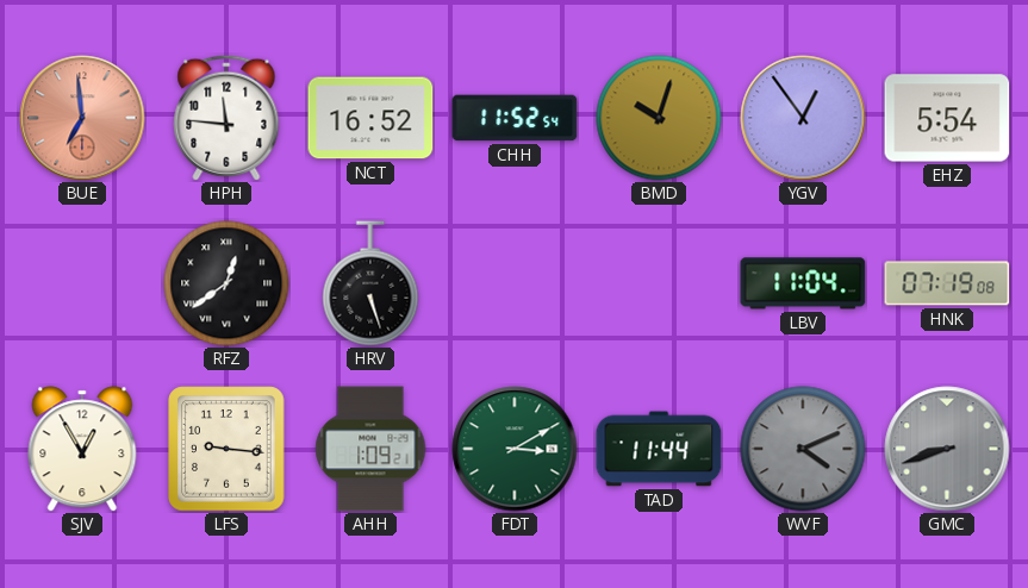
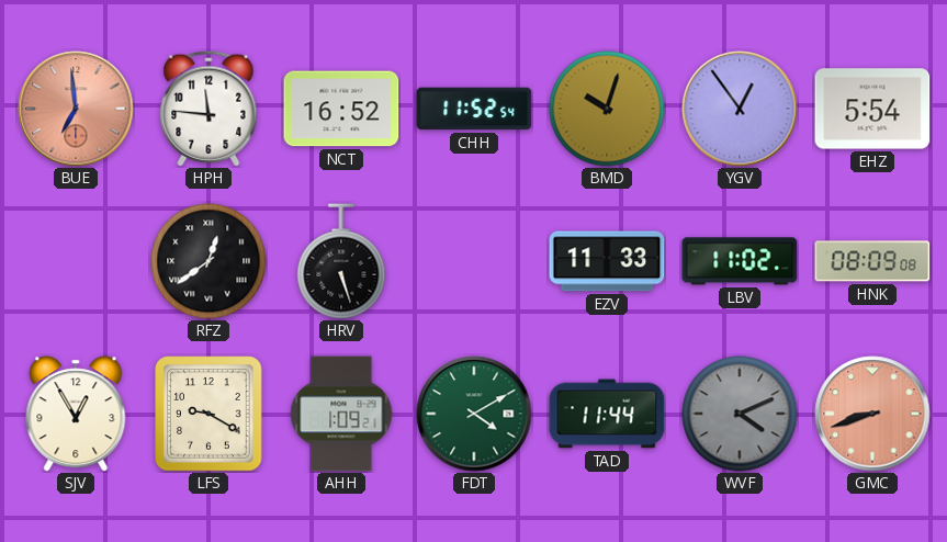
EZV: none -> 11:33 (607, 261)
LBV: 11:04 -> 11:02 (740, 261)
HNK: 07:19 -> 08:09 (872, 261)
LFS: 9:16 -> 9:20 (208, 414)
FDT: 3:10 -> 4:10 (474, 414)
GMC dial: grey -> salmon (872, 414)
